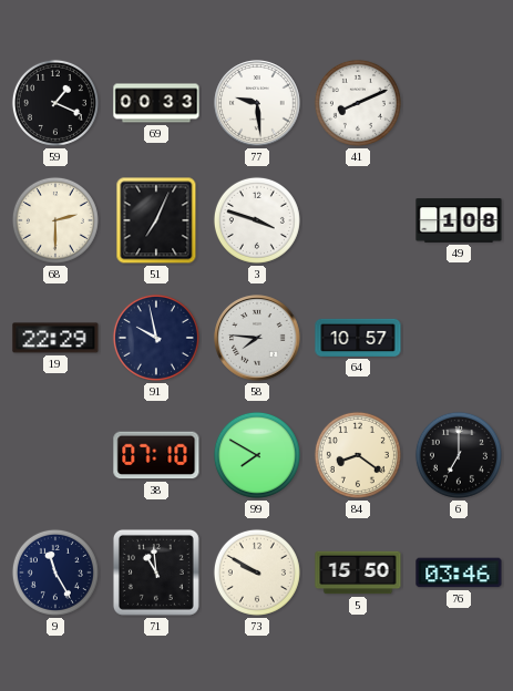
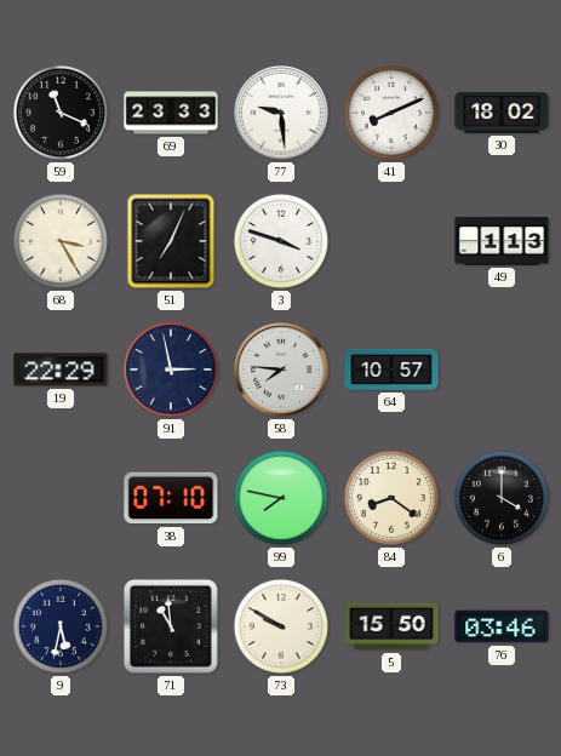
59: 1:19 -> 11:19 (61, 113)
69: 00:33 -> 23:33 (171, 113)
30: none -> 18:02 (502, 114)
68: 2:30 -> 3:25 (61, 241)
49: 1:08 -> 1:13 (502, 241)
91: 9:58 -> 2:58 (171, 370)
99: 7:50 -> 7:47 (281, 498)
6: 7:00 -> 4:00 (502, 498)
9: 11:25 -> 5:32 (61, 626)
